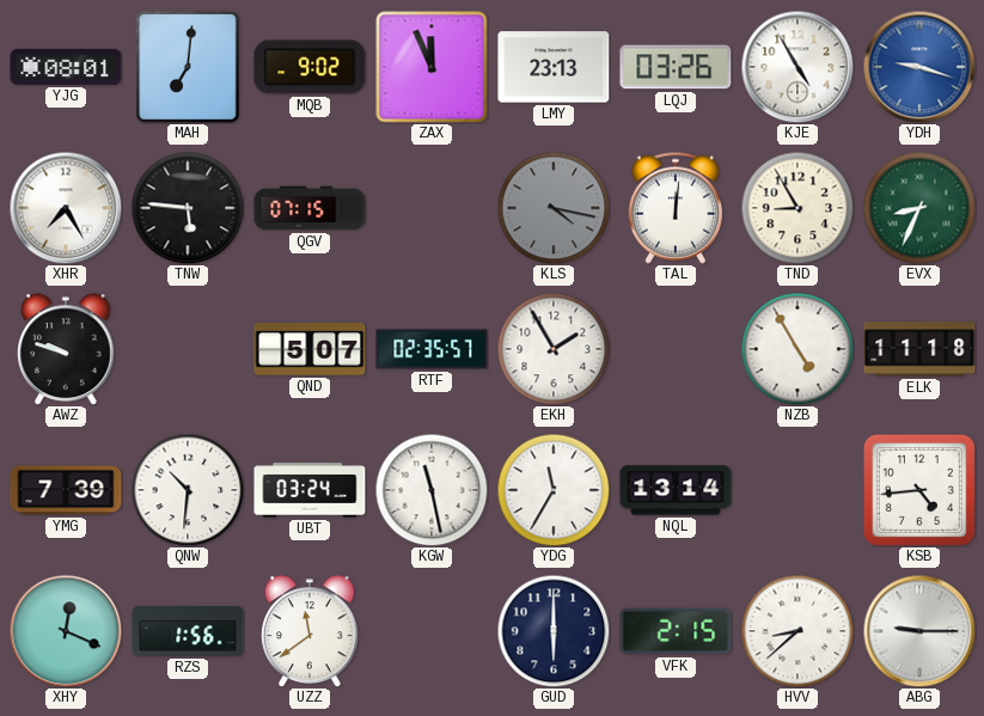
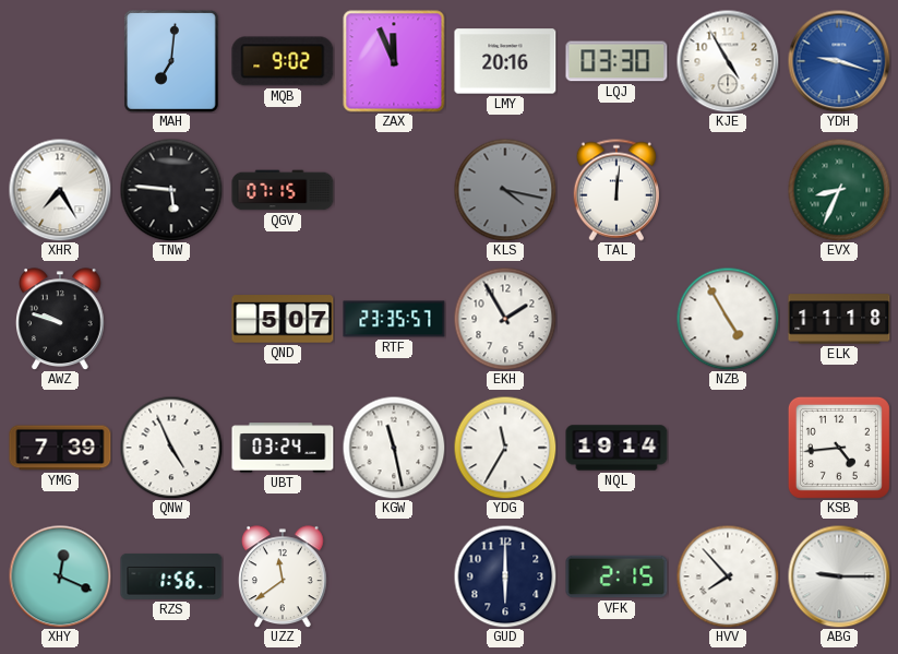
YJG: 08:01 -> none (66, 67)
LMY: 23:13 -> 20:16 (505, 61)
LQJ: 03:26 -> 03:30 (616, 61)
TND: 8:55 -> none (797, 208)
RTF: 02:35 -> 23:35 (394, 319)
QNW: 10:31 -> 4:56 (171, 448)
NQL: 13:14 -> 19:14 (616, 448)
HVV: 8:38 -> 7:53 (728, 576)
